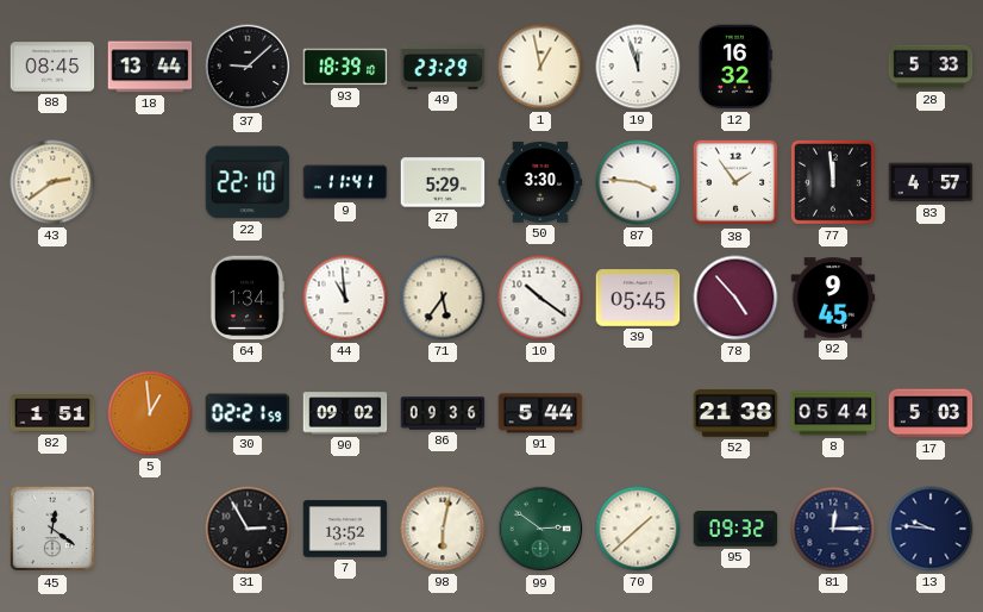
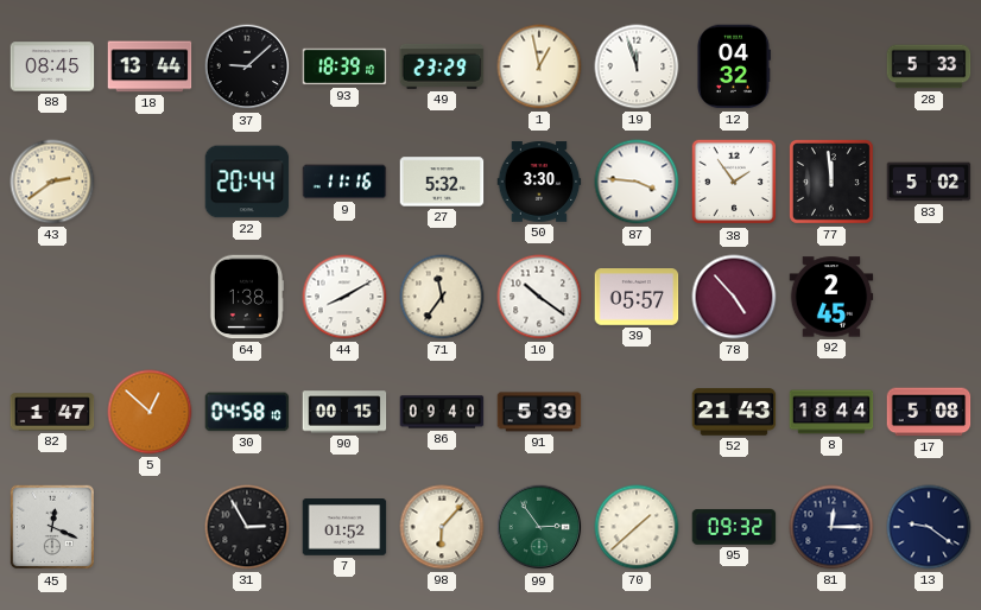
12: 16:32 -> 04:32 (733, 66)
22: 22:10 -> 20:44 (247, 182)
9: 11:41 -> 11:16 (344, 182)
27: 5:29 -> 5:32 (442, 182)
83: 4:57 -> 5:02 (929, 182)
64: 1:34 -> 1:38 (247, 297)
44: 10:59 -> 8:10 (344, 297)
71: 5:36 -> 11:36 (442, 297)
39: 05:45 -> 05:57 (637, 297)
92: 9:45 -> 2:45 (831, 297)
82: 1:51 -> 1:47 (52, 412)
5: 12:59 -> 12:52 (150, 412)
30: 02:21 -> 04:58 (247, 412)
90: 09:02 -> 00:15 (344, 412)
86: 09:36 -> 09:40 (442, 412)
91: 5:44 -> 5:39 (539, 412)
52: 21:38 -> 21:43 (734, 412)
8: 05:44 -> 18:44 (831, 412)
17: 5:03 -> 5:08 (929, 412)
45: 12:21 -> 12:19 (52, 527)
7: 13:52 -> 01:52 (344, 527)
98: 6:02 -> 6:07 (442, 527)
99: 2:51 -> 2:54 (539, 527)
13: 9:46 -> 9:21 (929, 527)
